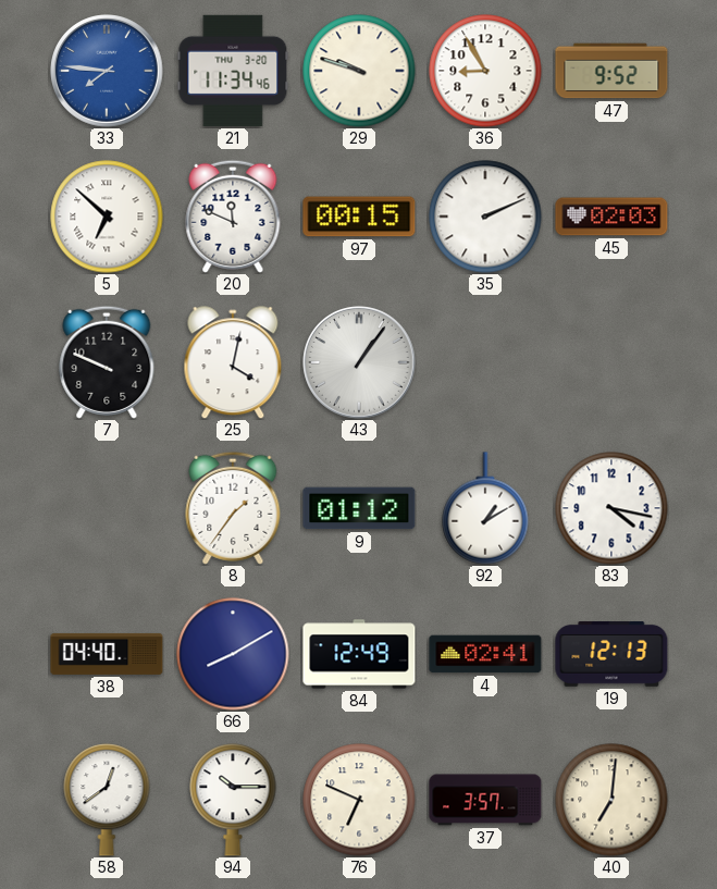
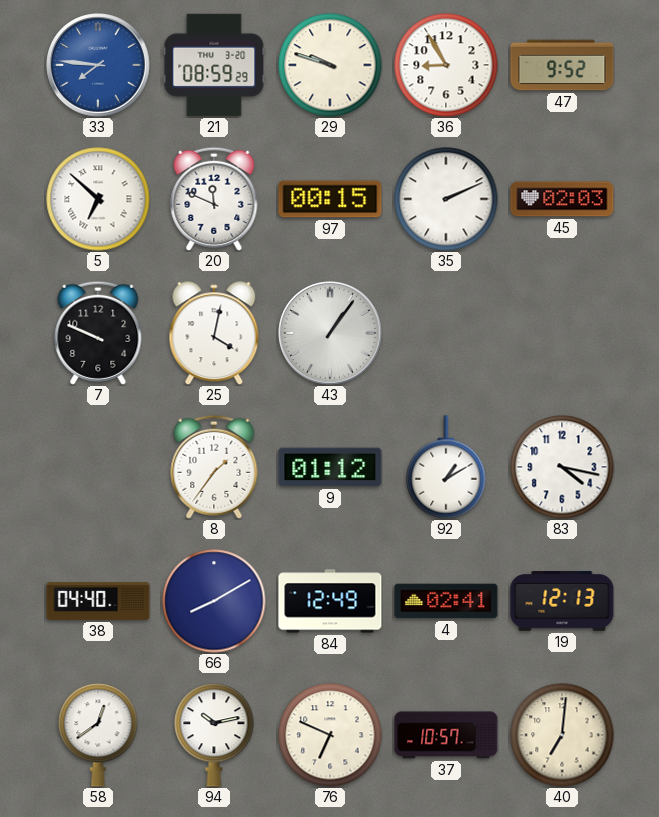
21: 11:34 -> 08:59 (214, 65)
94: 10:15 -> 10:13 (214, 736)
37: 3:57 -> 10:57 (446, 735)
